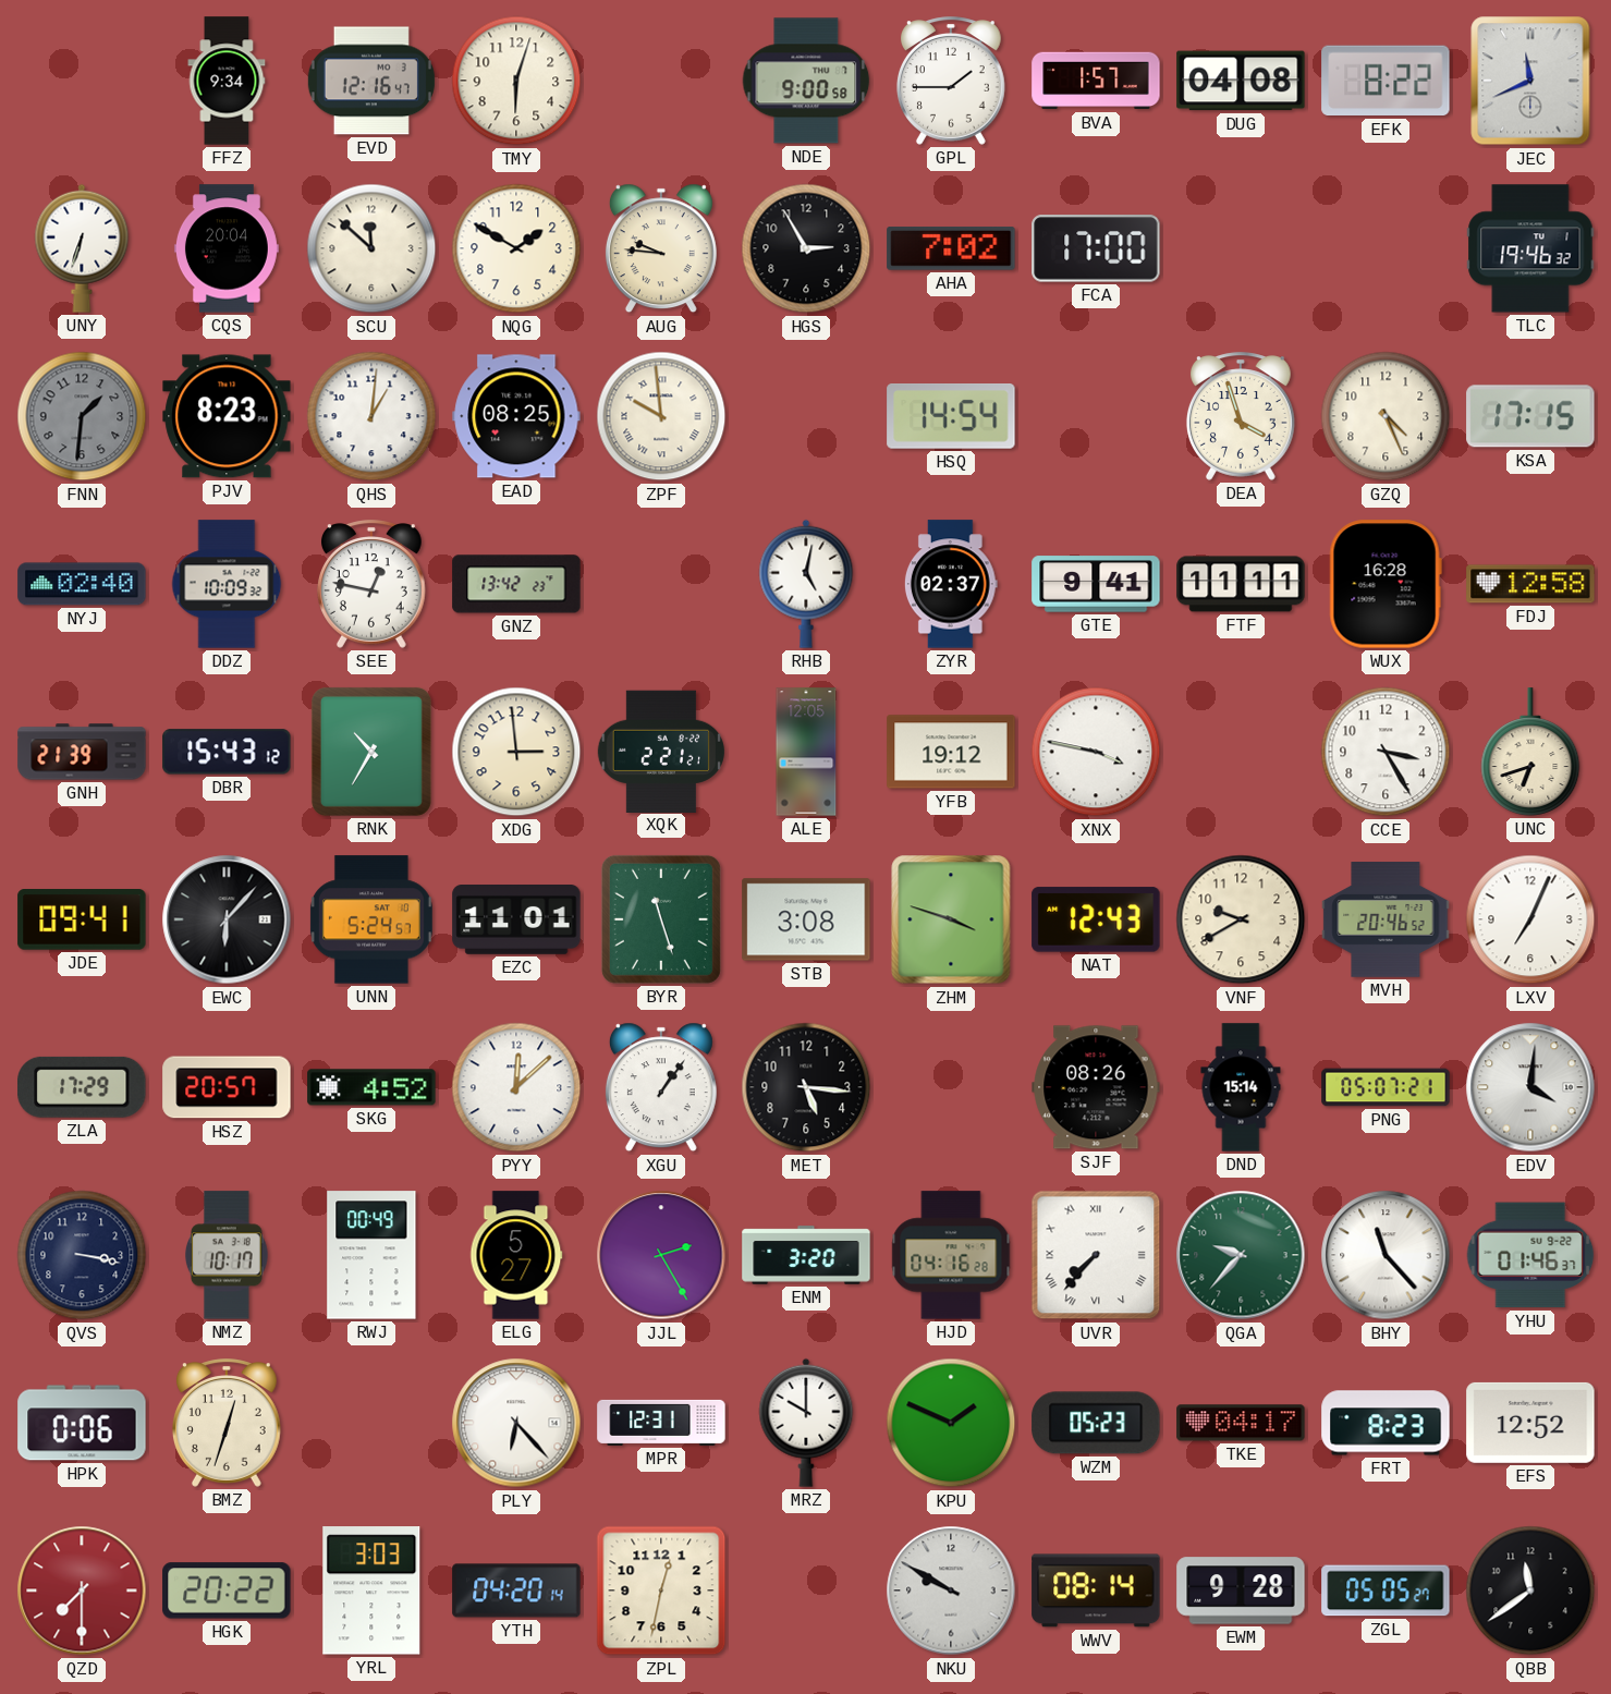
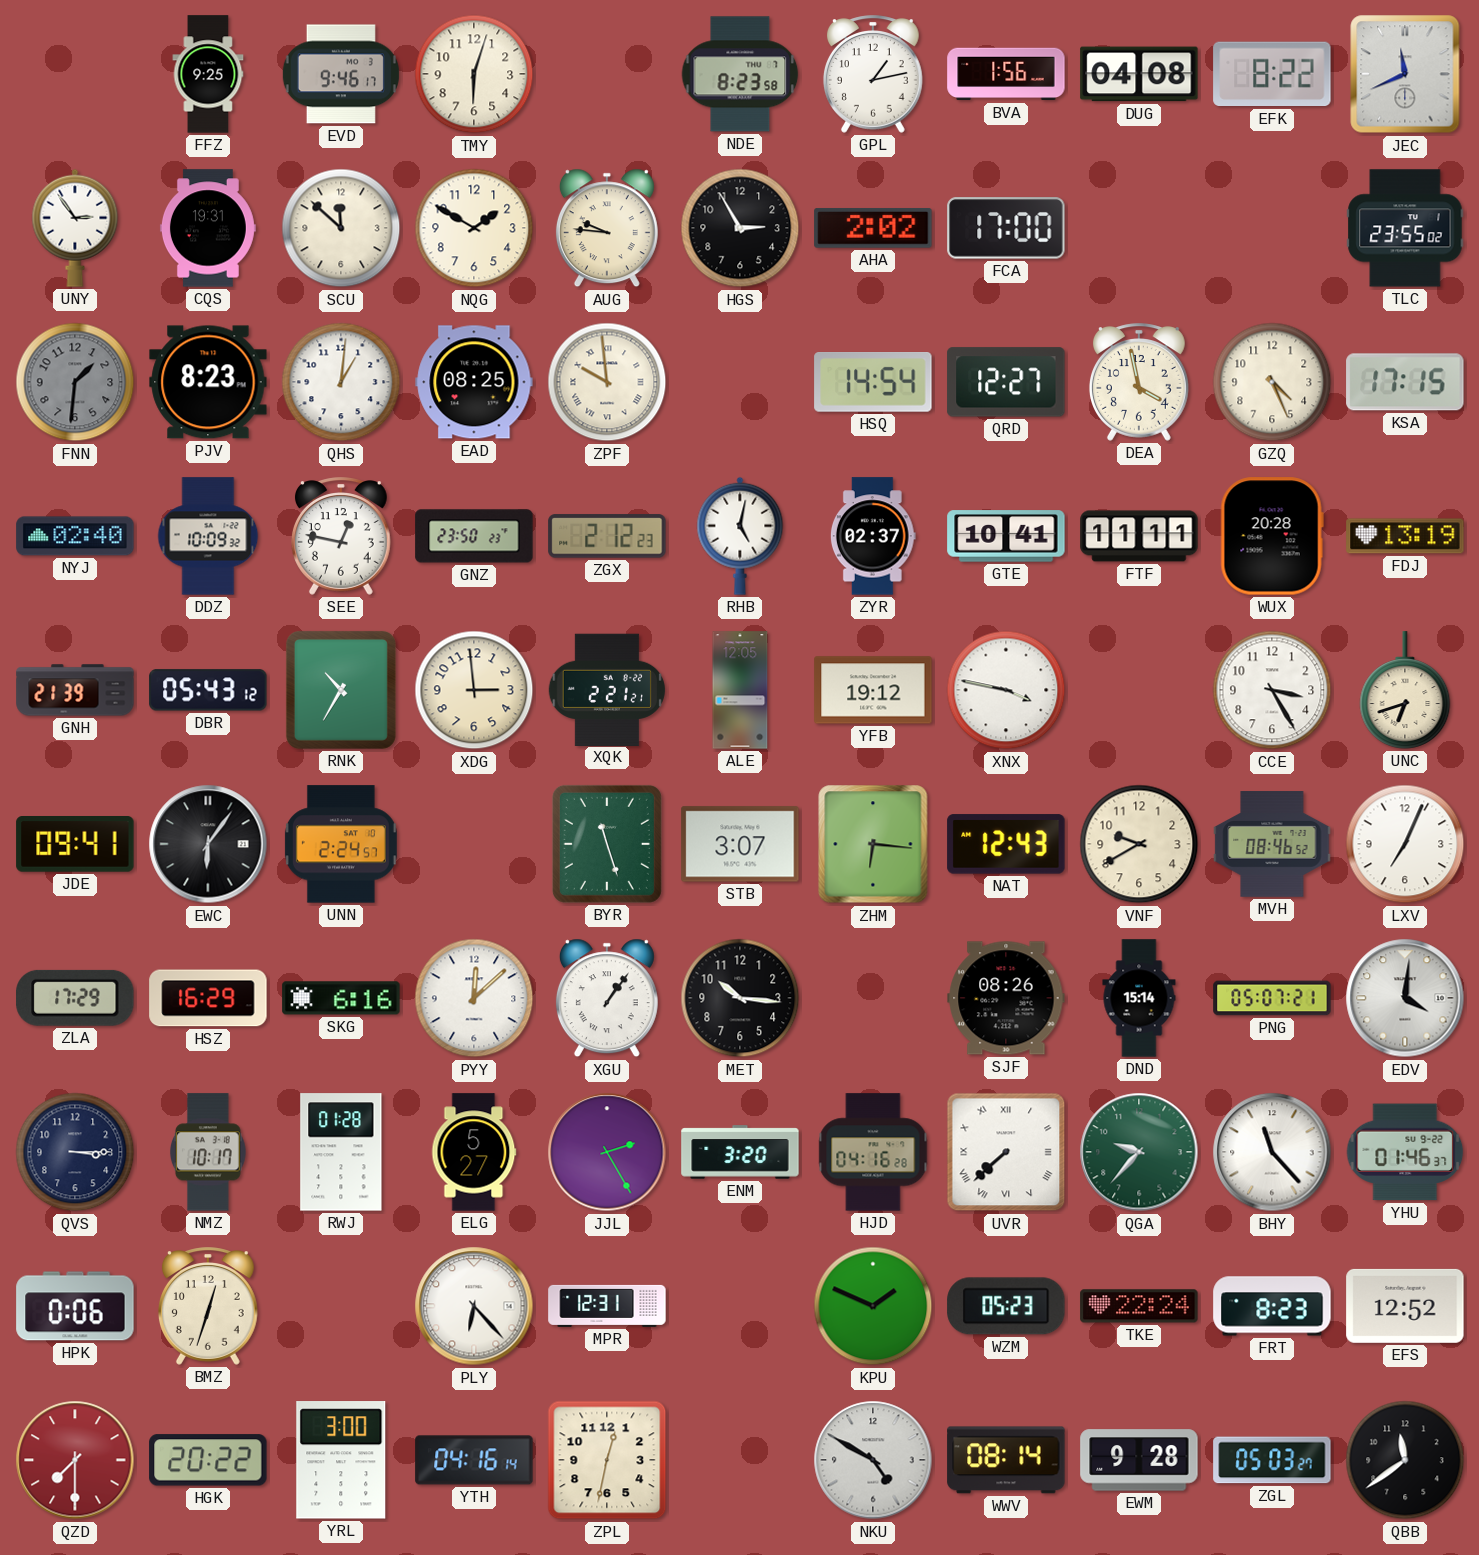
FFZ: 9:34 -> 9:25 (208, 74)
EVD: 12:16 -> 9:46 (341, 74)
NDE: 9:00 -> 8:23 (740, 74)
GPL: 1:45 -> 1:13 (873, 74)
BVA: 1:57 -> 1:56 (1006, 74)
UNY: 6:33 -> 2:54 (75, 228)
CQS: 20:04 -> 19:31 (208, 228)
AHA: 7:02 -> 2:02 (873, 229)
TLC: 19:46 -> 23:55 (1405, 228)
QRD: none -> 12:27 (1006, 382)
DEA: 3:57 -> 3:58 (1139, 382)
GNZ: 13:42 -> 23:50 (474, 536)
ZGX: none -> 2:12 (607, 536)
GTE: 9:41 -> 10:41 (1006, 536)
WUX: 16:28 -> 20:28 (1272, 536)
FDJ: 12:58 -> 13:19 (1405, 536)
DBR: 15:43 -> 05:43 (208, 690)
EWC: 6:07 -> 6:06 (208, 844)
UNN: 5:24 -> 2:24 (341, 844)
EZC: 11:01 -> none (516, 921)
STB: 3:08 -> 3:07 (740, 844)
ZHM: 3:48 -> 6:16 (873, 844)
MVH: 20:46 -> 08:46 (1272, 844)
HSZ: 20:57 -> 16:29 (208, 998)
SKG: 4:52 -> 6:16 (341, 998)
MET: 5:16 -> 10:16 (740, 998)
QVS: 3:17 -> 3:15 (75, 1152)
RWJ: 00:49 -> 01:28 (341, 1152)
UVR: 7:37 -> 7:38 (1006, 1152)
MRZ: 10:00 -> none (806, 1423)
TKE: 04:17 -> 22:24 (1139, 1306)
YRL: 3:03 -> 3:00 (341, 1460)
YTH: 04:20 -> 04:16 (474, 1460)
NKU: 9:50 -> 4:50 (873, 1460)
ZGL: 05:05 -> 05:03 (1272, 1460)
